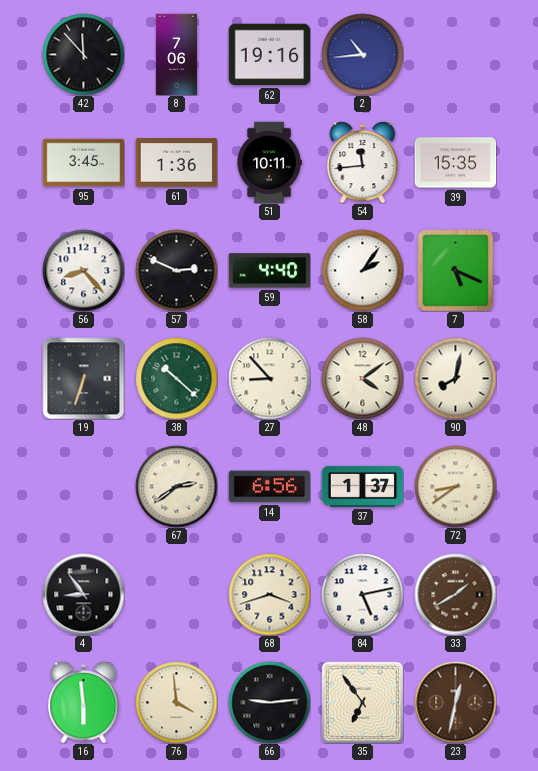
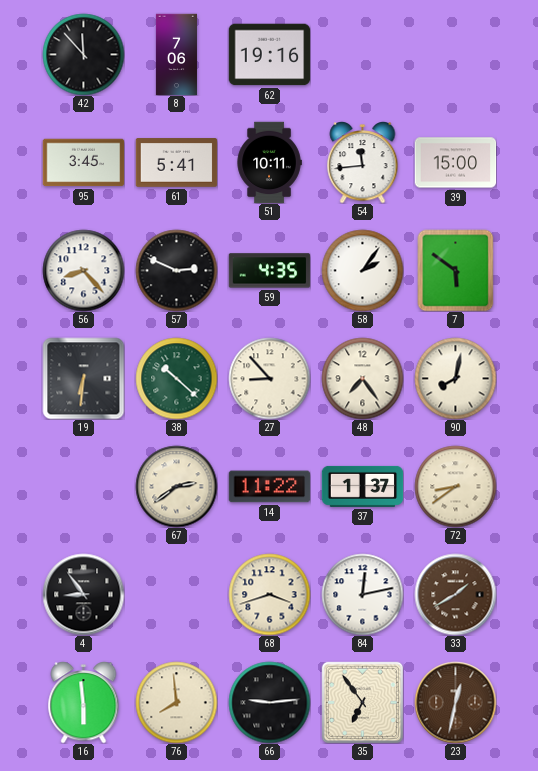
2: 10:44 -> none (362, 54)
61: 1:36 -> 5:41 (176, 163)
39: 15:35 -> 15:00 (455, 163)
59: 4:40 -> 4:35 (269, 271)
7: 5:19 -> 5:51 (456, 270)
19: 6:33 -> 6:31 (83, 378)
48: 4:09 -> 7:24 (362, 378)
14: 6:56 -> 11:22 (269, 487)
84: 5:13 -> 12:13 (362, 594)
76: 3:59 -> 7:59 (176, 702)
